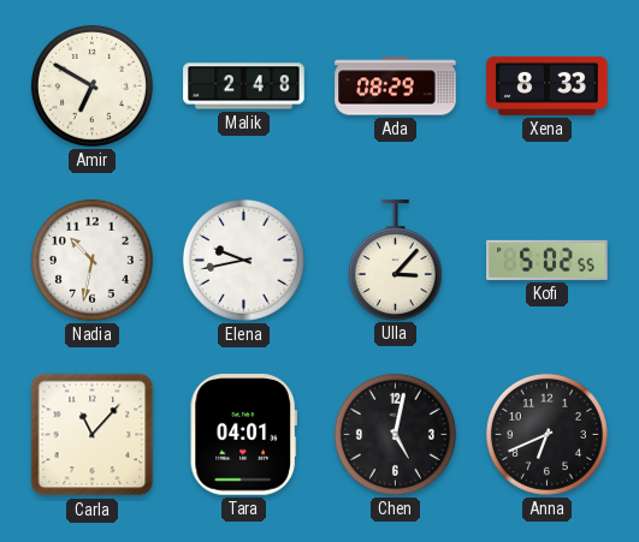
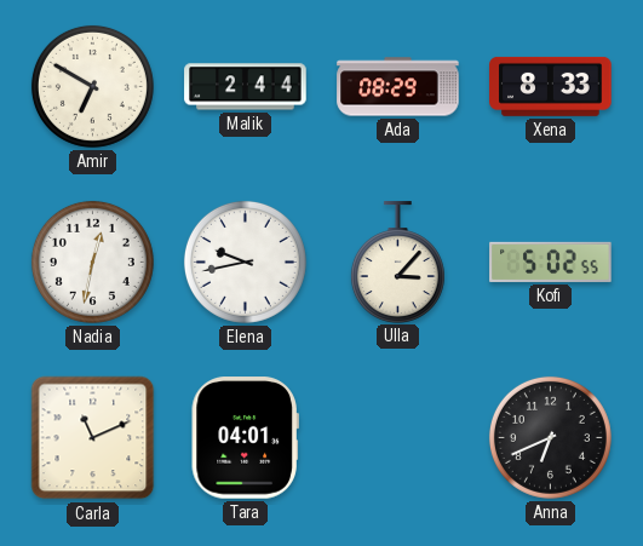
Malik: 2:48 -> 2:44 (246, 87)
Nadia: 10:32 -> 12:32 (92, 261)
Carla: 11:07 -> 11:11 (93, 438)
Chen: 5:02 -> none (395, 434)
